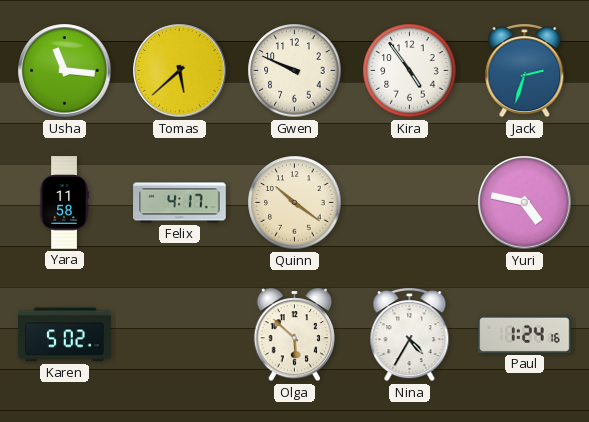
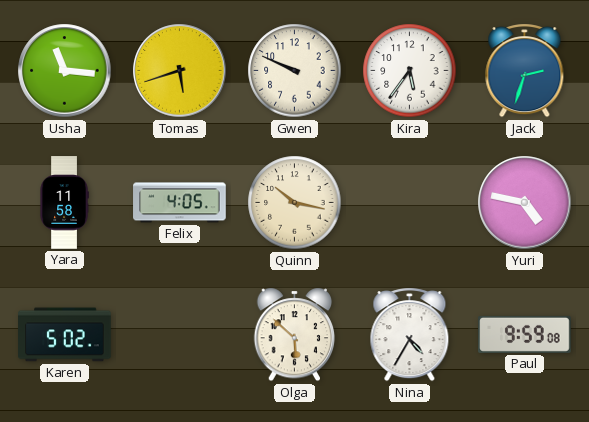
Tomas: 5:38 -> 5:42 (180, 71)
Kira: 4:54 -> 5:36 (410, 71)
Felix: 4:17 -> 4:05 (180, 203)
Quinn: 10:21 -> 10:17 (295, 203)
Paul: 1:24 -> 9:59 (525, 334)
